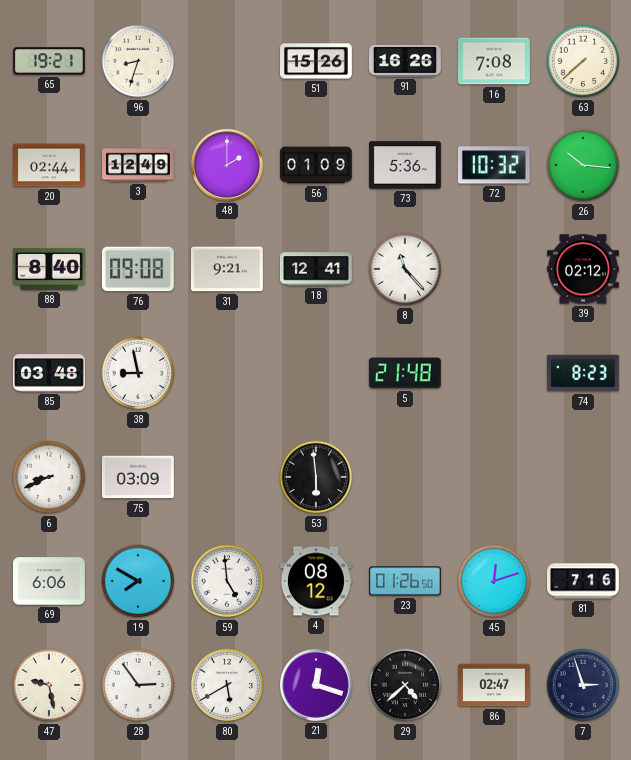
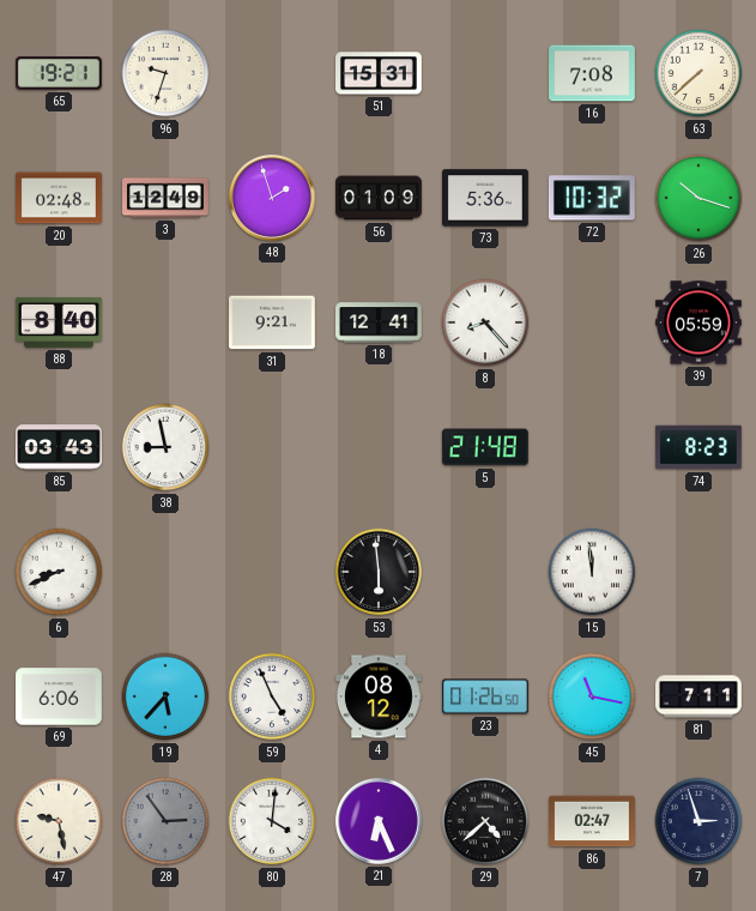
96: 8:33 -> 9:33 (165, 73)
51: 15:26 -> 15:31 (380, 73)
91: 16:26 -> none (406, 61)
20: 02:44 -> 02:48 (60, 198)
48: 2:00 -> 1:57 (272, 198)
26: 10:16 -> 10:18 (698, 198)
76: 09:08 -> none (138, 269)
8: 11:23 -> 8:23 (485, 322)
39: 02:12 -> 05:59 (700, 322)
85: 03:48 -> 03:43 (60, 447)
75: 03:09 -> none (138, 477)
15: none -> 11:59 (592, 572)
19: 7:50 -> 5:37 (165, 696)
59: 4:59 -> 4:56 (272, 696)
45: 12:12 -> 11:17 (592, 696)
81: 7:16 -> 7:11 (700, 696)
28 dial: white -> grey (165, 821)
80: 5:40 -> 4:01 (272, 821)
21: 12:18 -> 6:26 (379, 821)
